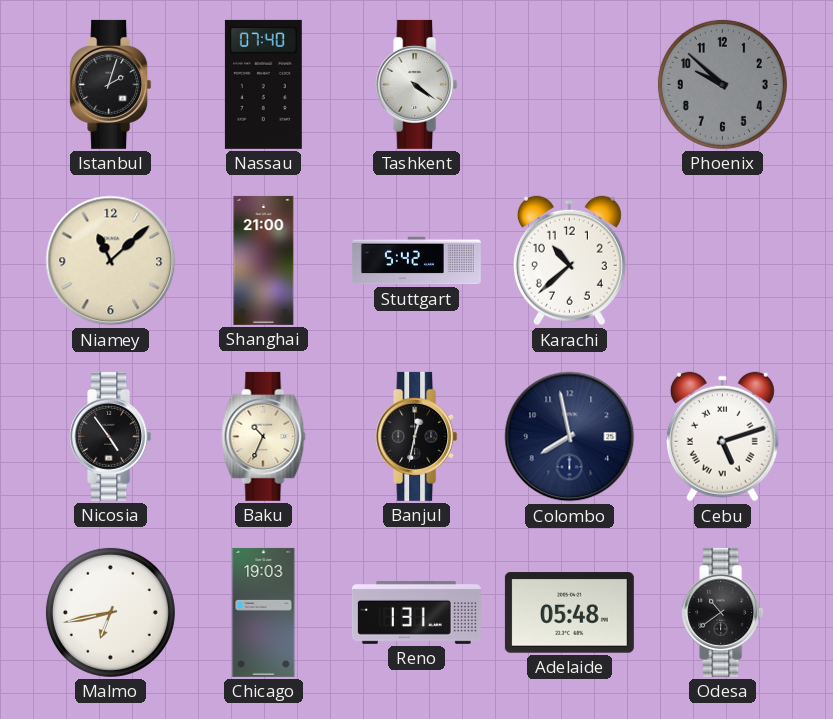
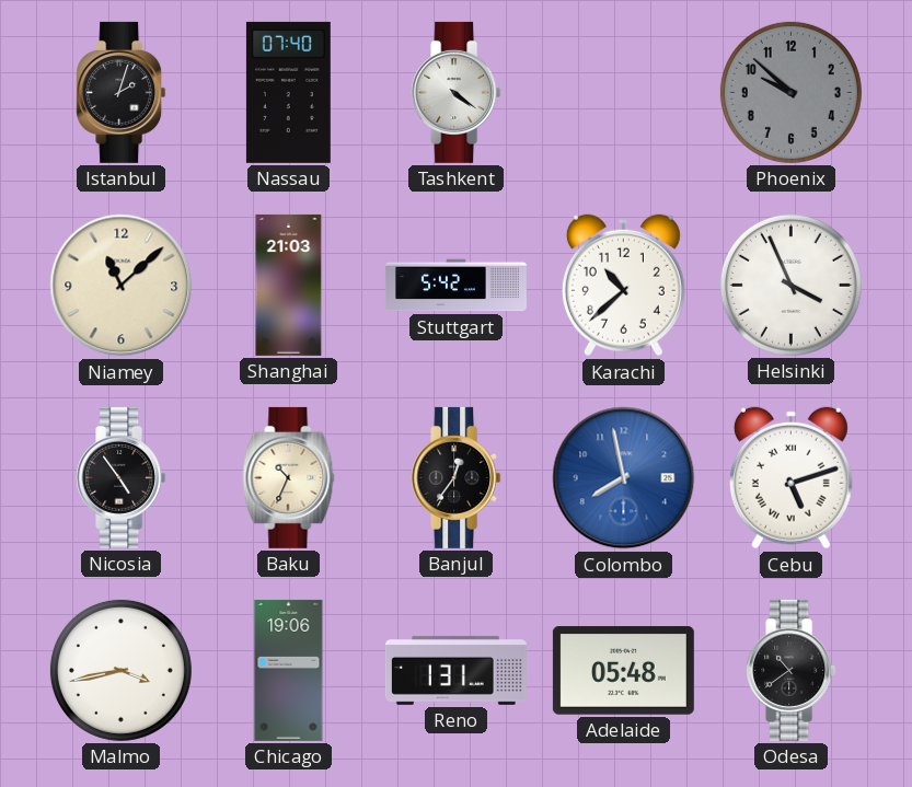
Shanghai: 21:00 -> 21:03 (289, 285)
Helsinki: none -> 3:56 (790, 285)
Banjul: 12:32 -> 12:36 (457, 477)
Colombo dial: navy -> blue (624, 478)
Malmo: 6:43 -> 3:43 (120, 670)
Chicago: 19:03 -> 19:06 (289, 670)
